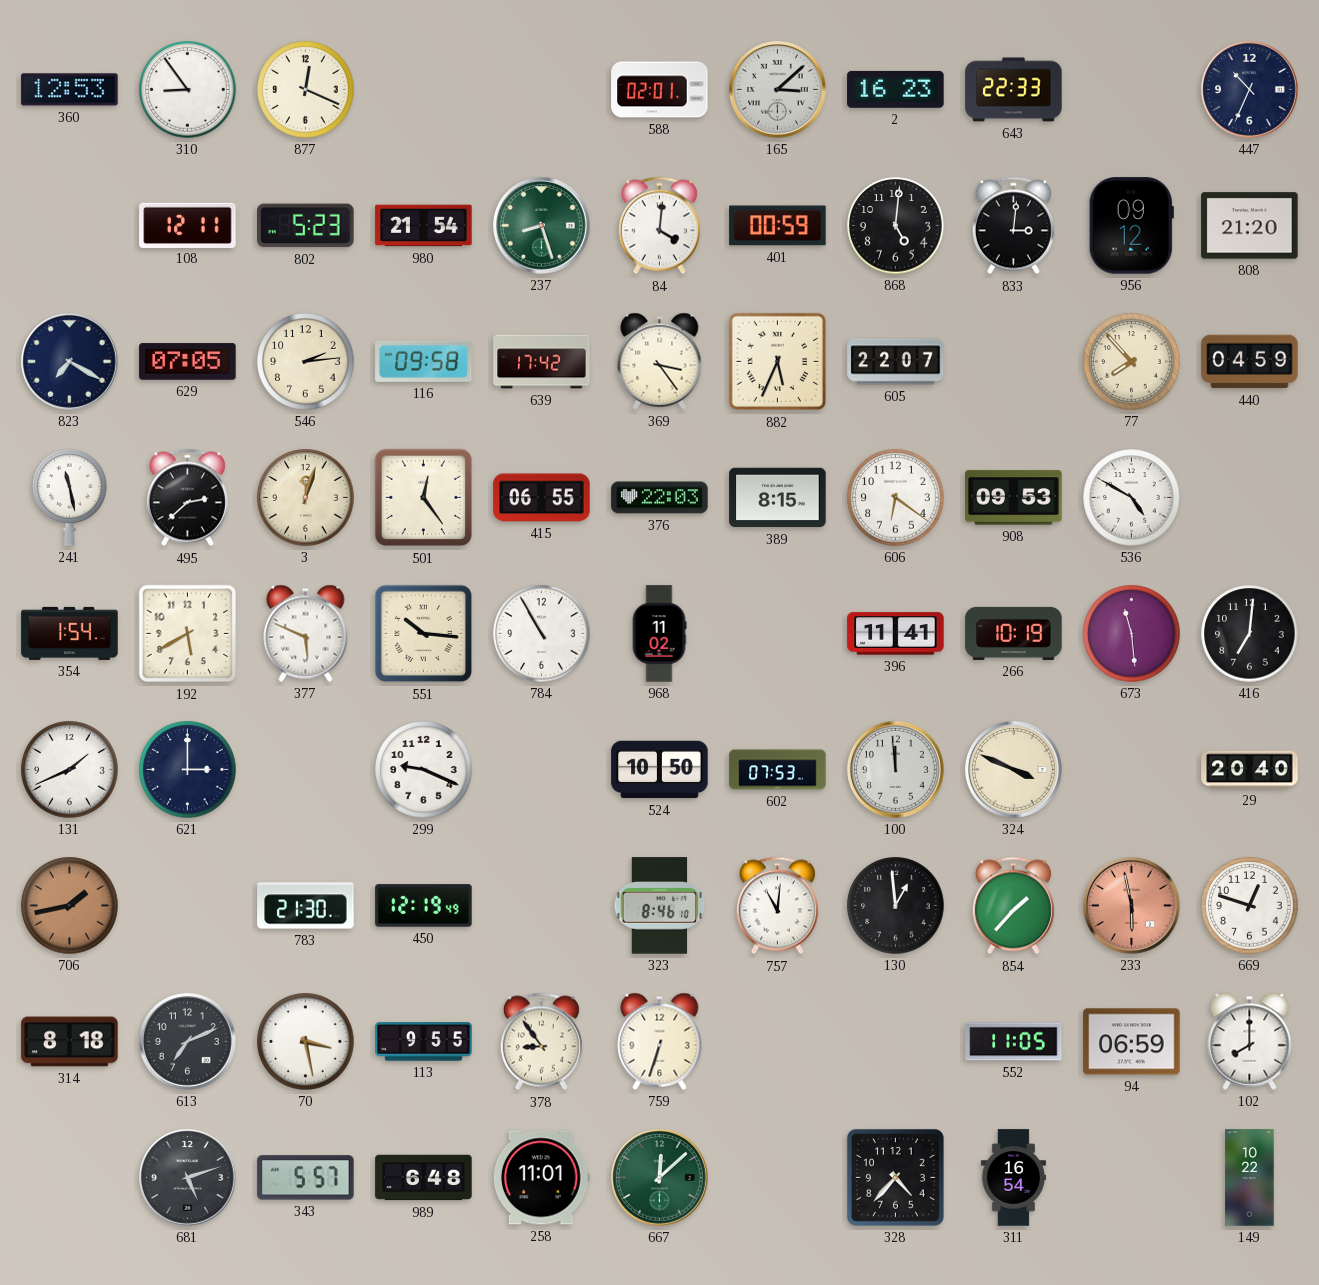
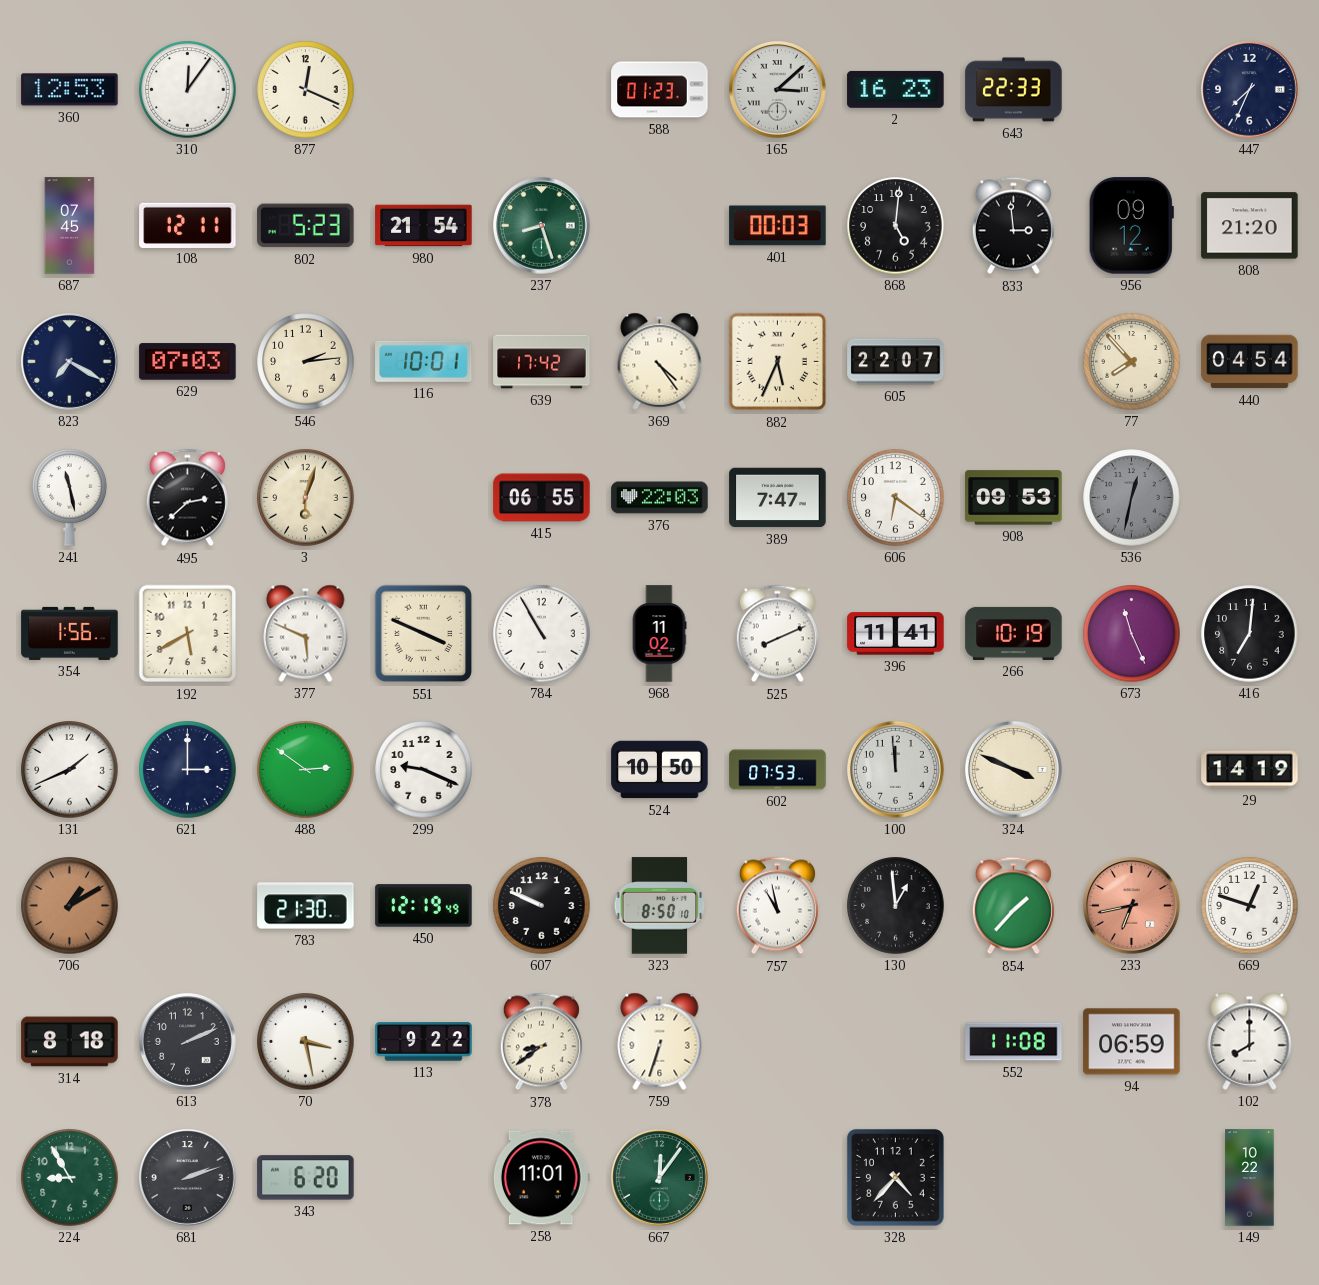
310: 8:54 -> 12:06 (188, 90)
588: 02:01 -> 01:23 (660, 90)
447: 10:34 -> 7:34 (1250, 90)
687: none -> 07:45 (70, 226)
84: 4:01 -> none (659, 226)
401: 00:59 -> 00:03 (778, 226)
833: 3:01 -> 2:59 (1013, 226)
629: 07:05 -> 07:03 (188, 362)
116: 09:58 -> 10:01 (424, 361)
369: 3:24 -> 4:24 (660, 361)
440: 04:59 -> 04:54 (1250, 362)
3: 12:03 -> 6:03 (306, 498)
501: 12:24 -> none (424, 498)
389: 8:15 -> 7:47 (778, 498)
536: 4:50 -> 12:32 (1132, 498)
536 dial: white -> grey (1132, 498)
354: 1:54 -> 1:56 (70, 633)
551: 10:16 -> 3:49 (424, 634)
525: none -> 8:11 (777, 634)
673: 11:29 -> 11:26 (1132, 634)
488: none -> 2:51 (306, 770)
29: 20:40 -> 14:19 (1250, 770)
706: 1:43 -> 1:10 (70, 906)
607: none -> 9:49 (542, 906)
323: 8:46 -> 8:50 (660, 906)
757: 11:01 -> 10:58 (777, 906)
233: 5:58 -> 6:43 (1132, 906)
613: 7:11 -> 2:11 (188, 1042)
113: 9:55 -> 9:22 (424, 1042)
378: 8:54 -> 8:39 (541, 1042)
552: 11:05 -> 11:08 (1014, 1042)
224: none -> 8:55 (70, 1178)
681: 5:12 -> 2:12 (188, 1178)
343: 5:57 -> 6:20 (306, 1178)
989: 6:48 -> none (424, 1178)
667: 12:08 -> 12:06 (660, 1178)
311: 16:54 -> none (1013, 1178)
